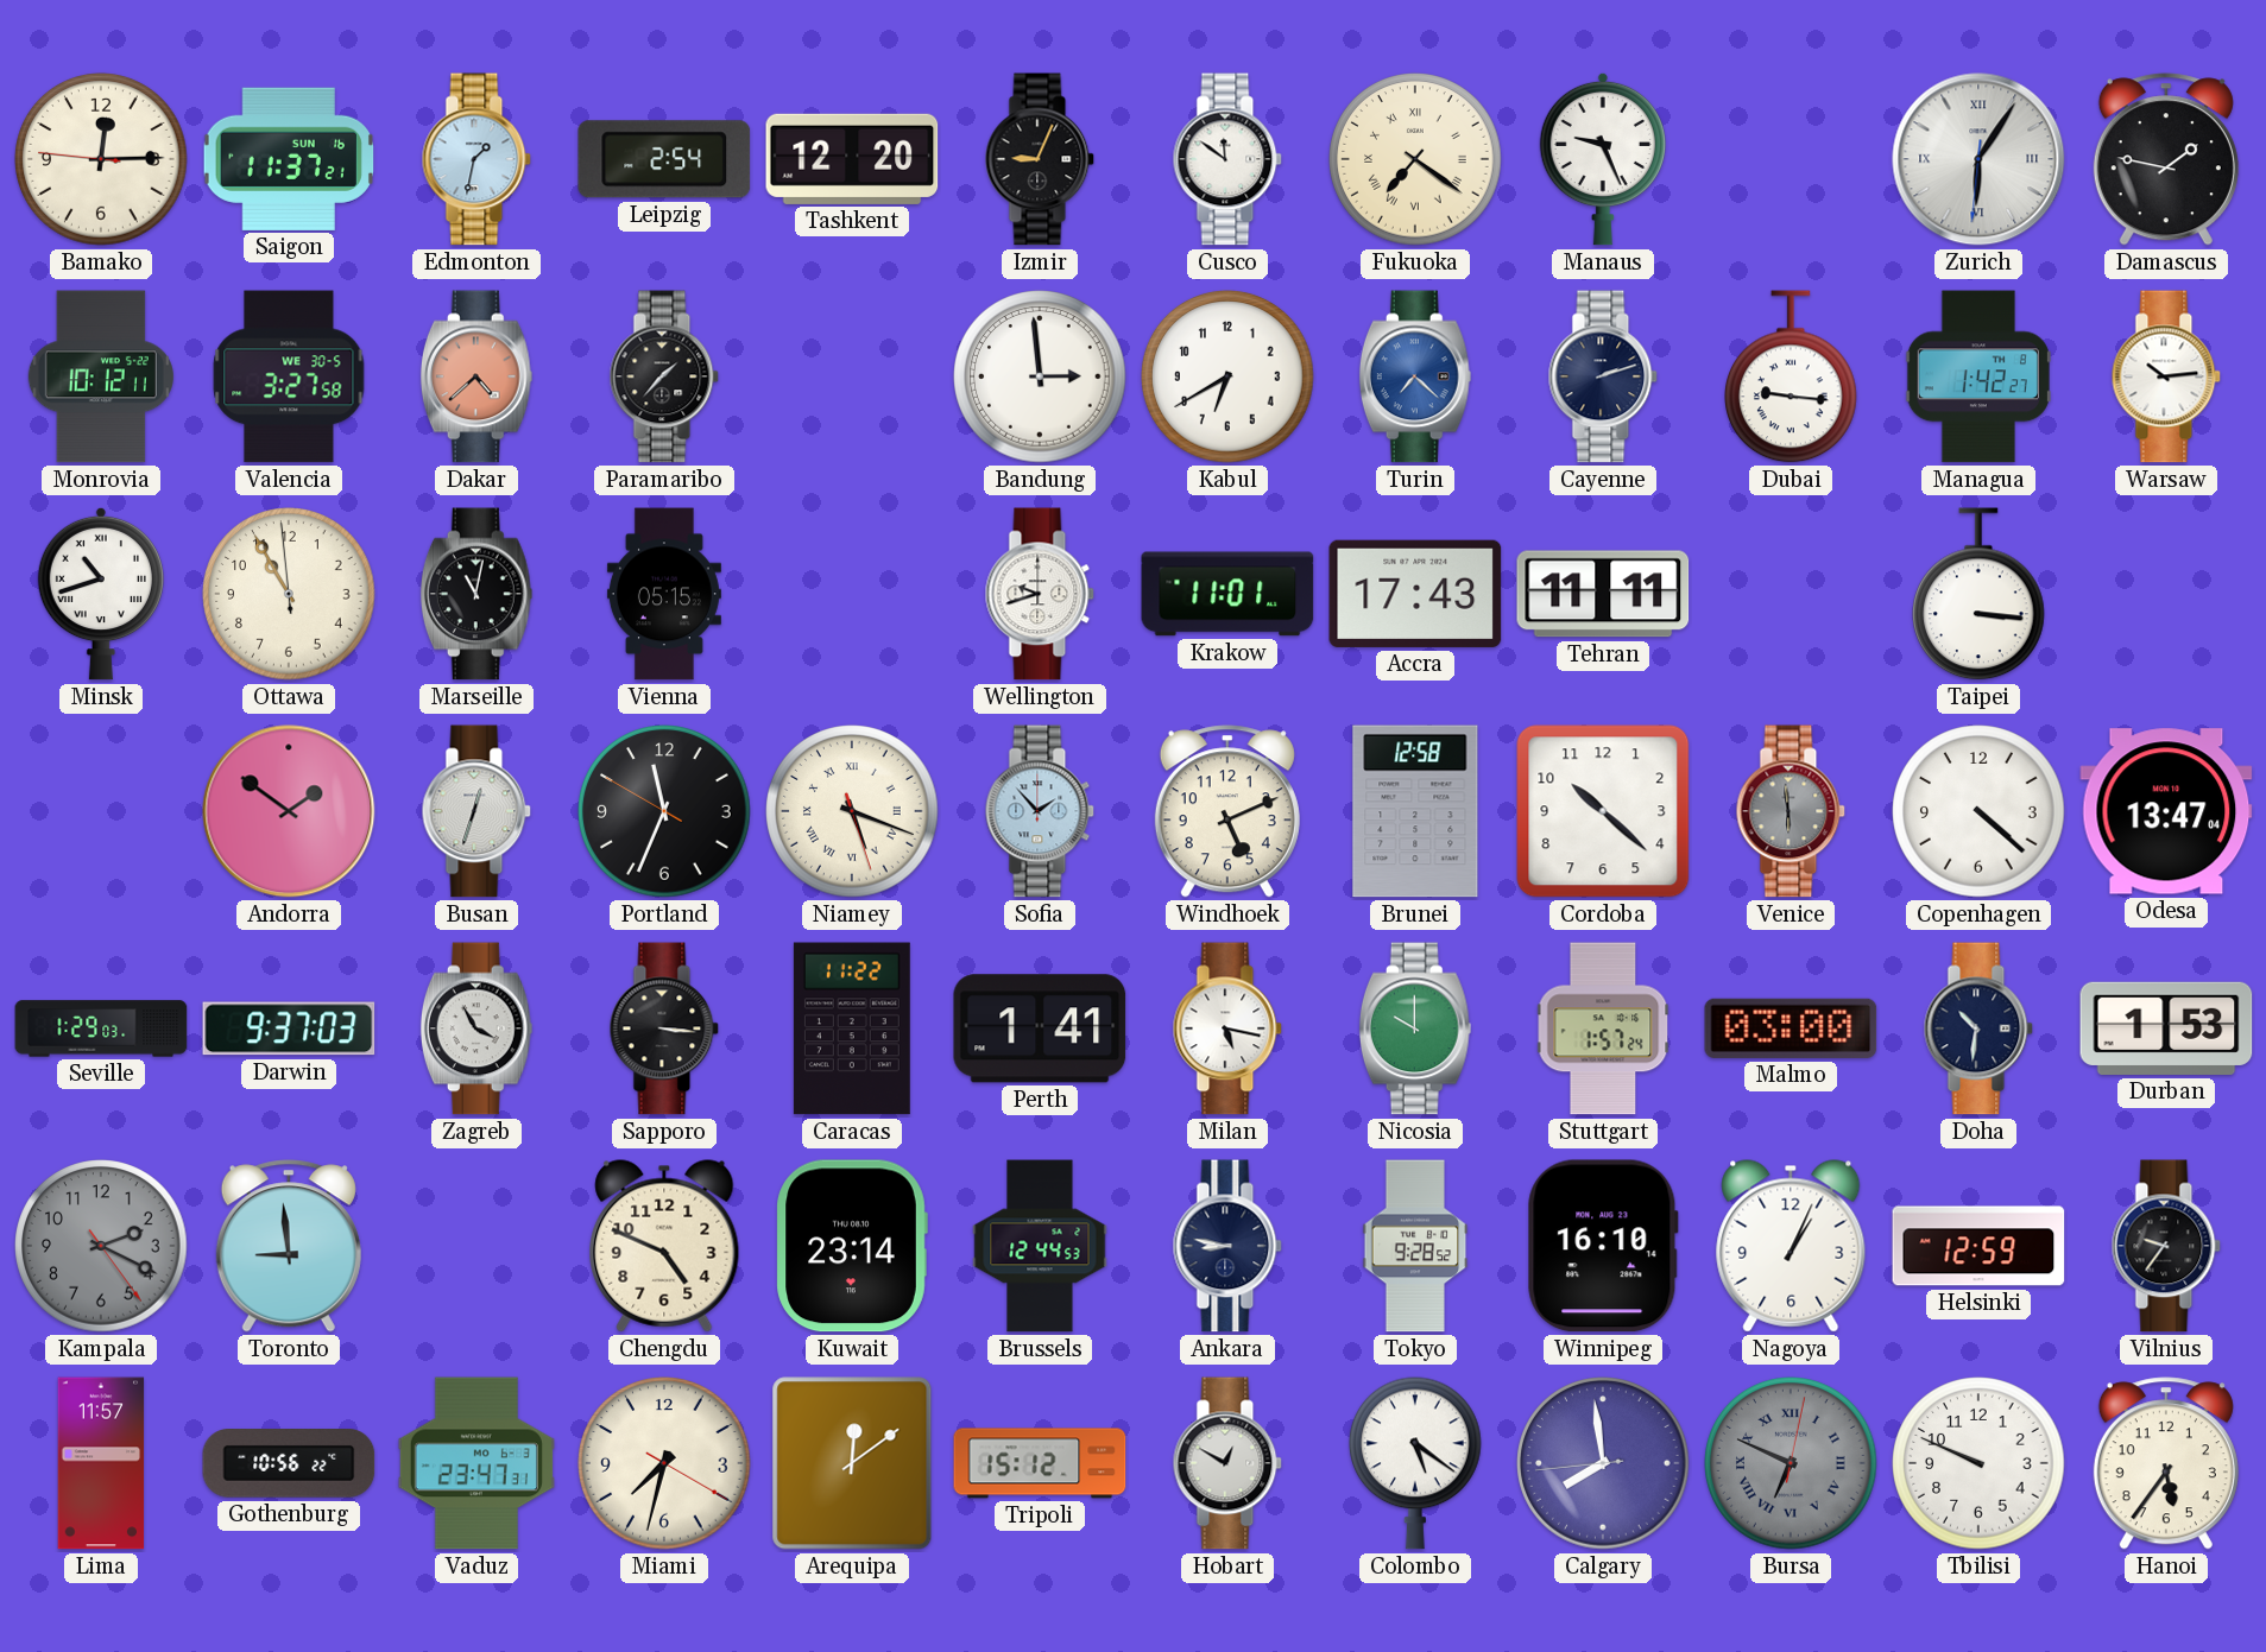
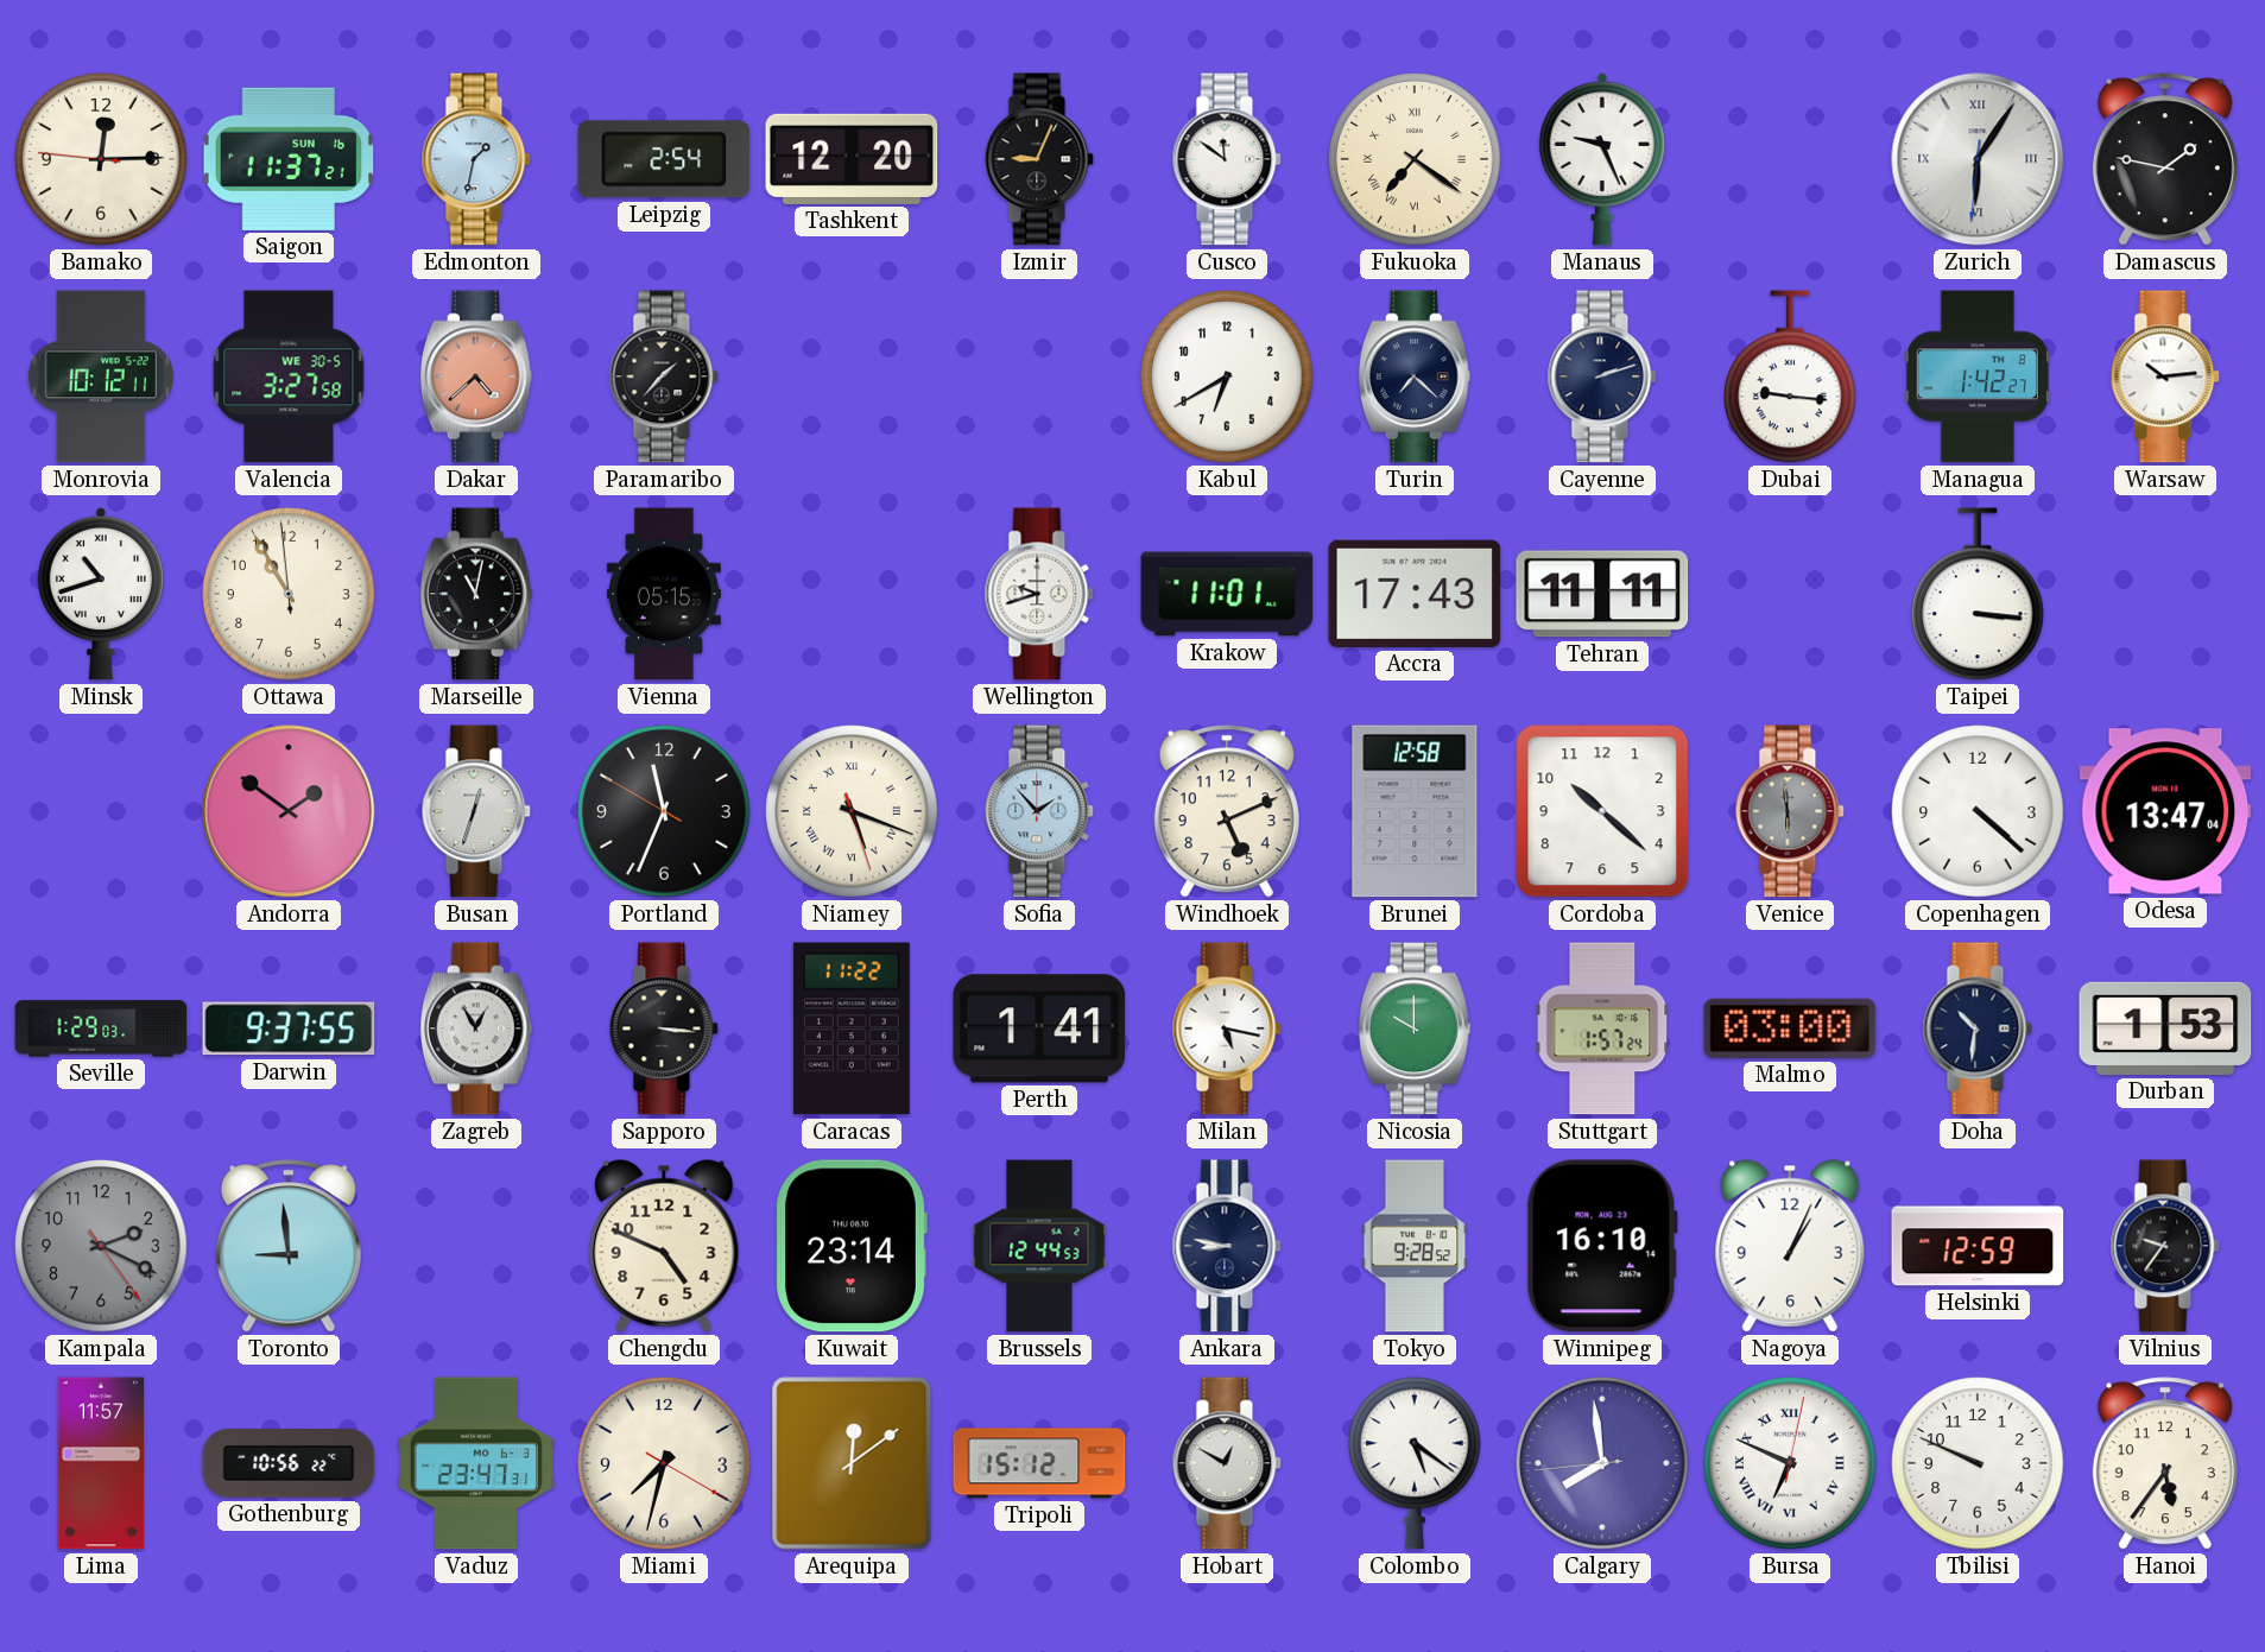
Bandung: 2:59 -> none (1040, 376)
Turin dial: blue -> navy (1415, 376)
Darwin: 9:37:03 -> 9:37:55 (289, 1028)
Zagreb: 3:55 -> 12:55 (476, 1028)
Bursa dial: grey -> white (1790, 1463)
